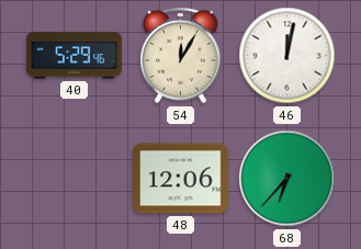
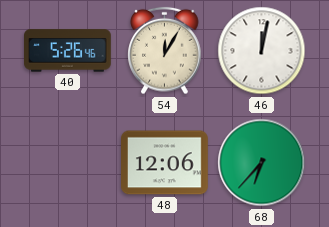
40: 5:29 -> 5:26 (68, 51)
